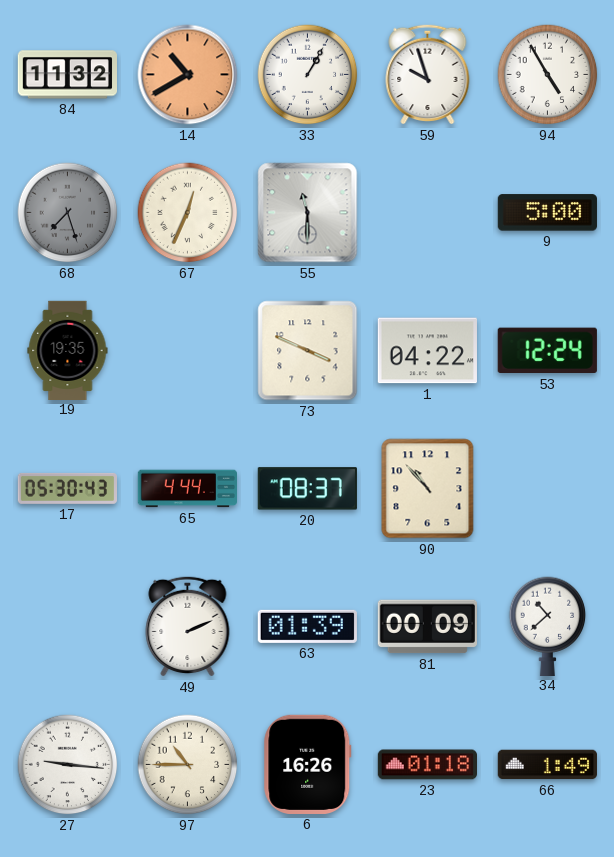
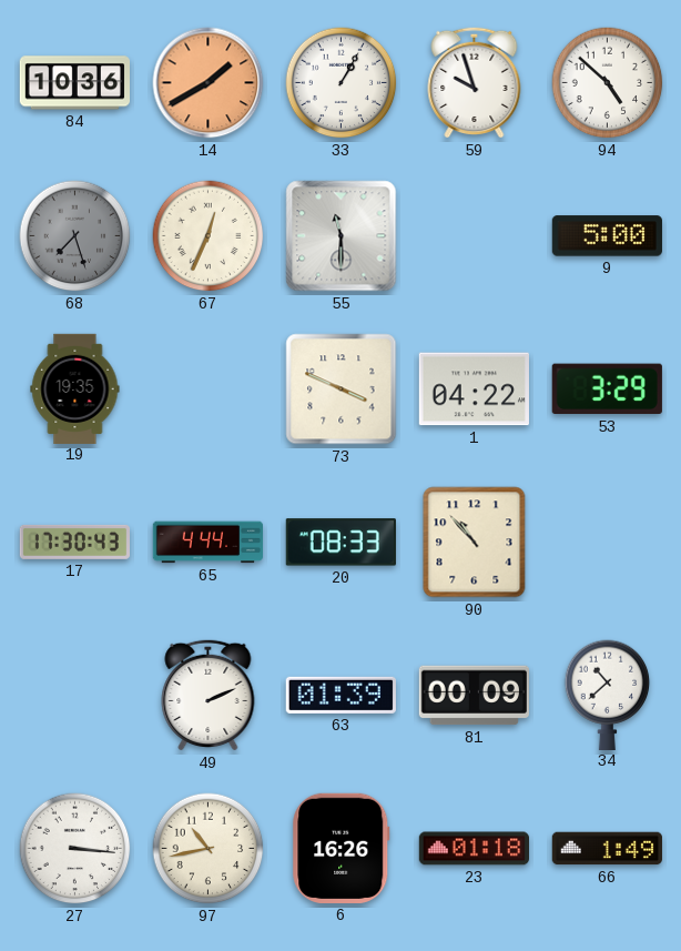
84: 11:32 -> 10:36 (74, 83)
14: 10:40 -> 1:40 (209, 83)
94: 4:55 -> 4:52 (608, 83)
53: 12:24 -> 3:29 (607, 389)
17: 05:30 -> 17:30 (74, 542)
20: 08:37 -> 08:33 (340, 543)
27: 9:16 -> 3:16 (75, 849)
97: 10:45 -> 10:43 (209, 849)
